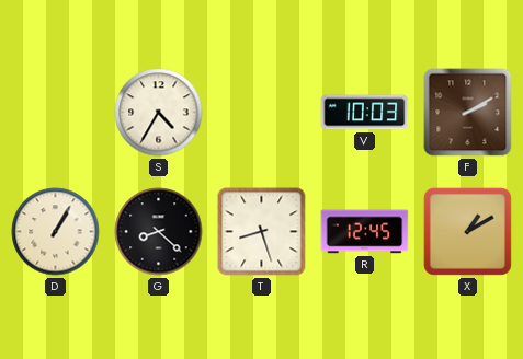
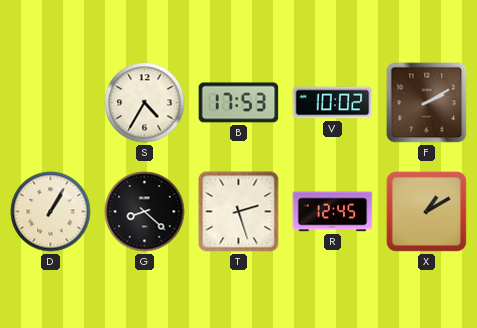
B: none -> 17:53 (239, 103)
V: 10:03 -> 10:02 (333, 103)
T: 8:27 -> 2:27 (239, 212)
